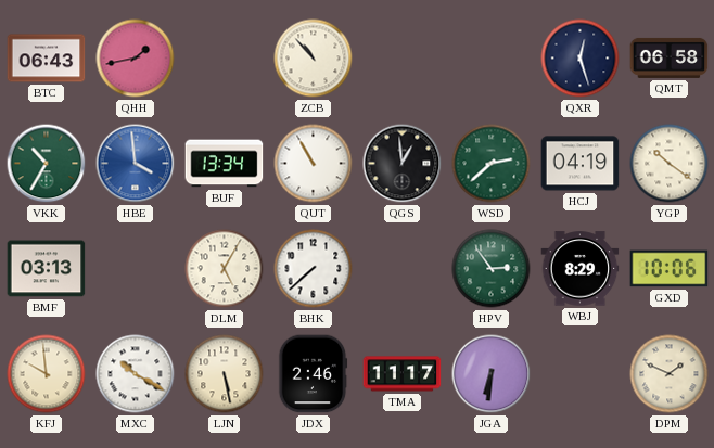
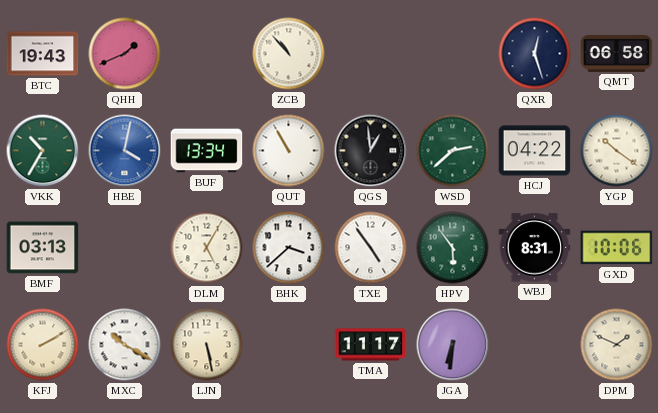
BTC: 06:43 -> 19:43 (43, 54)
QHH: 1:43 -> 1:41 (125, 54)
HBE: 3:59 -> 4:02 (125, 151)
HCJ: 04:19 -> 04:22 (535, 151)
BHK: 7:38 -> 3:38 (289, 248)
TXE: none -> 4:54 (371, 248)
HPV: 2:54 -> 5:54 (453, 248)
WBJ: 8:29 -> 8:31 (535, 248)
KFJ: 9:59 -> 2:10 (43, 345)
JDX: 2:46 -> none (313, 374)
